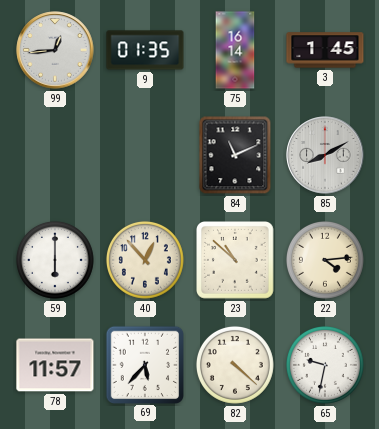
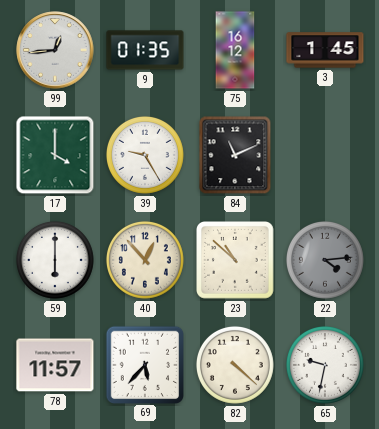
75: 16:14 -> 16:12 (235, 50)
17: none -> 4:00 (55, 155)
39: none -> 9:25 (145, 155)
85: 8:10 -> none (325, 155)
22 dial: cream -> grey (325, 260)
